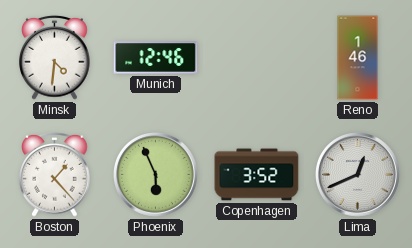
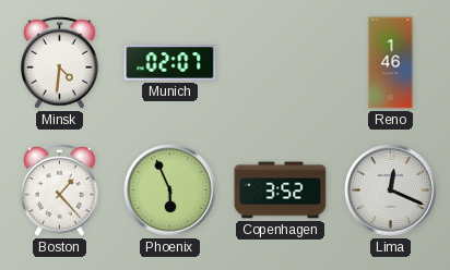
Munich: 12:46 -> 02:07 (170, 63)
Lima: 12:41 -> 12:19 (391, 191)
